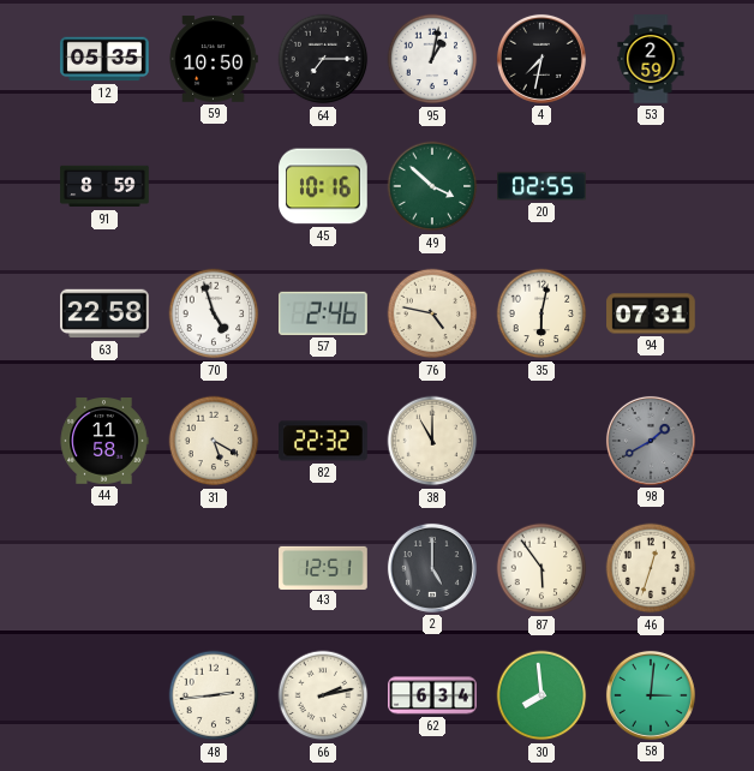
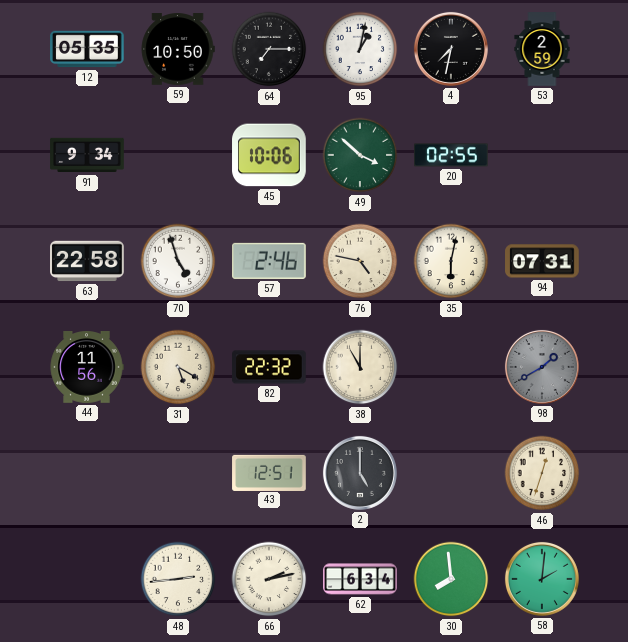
91: 8:59 -> 9:34 (87, 155)
45: 10:16 -> 10:06 (269, 155)
44: 11:58 -> 11:56 (87, 368)
87: 5:54 -> none (541, 568)
58: 3:01 -> 2:01 (542, 579)
